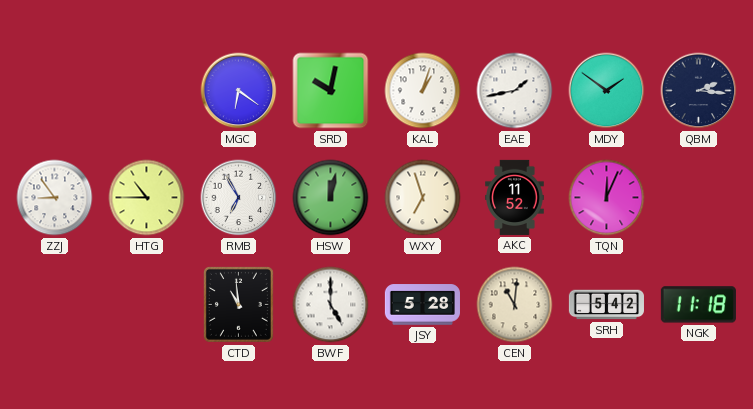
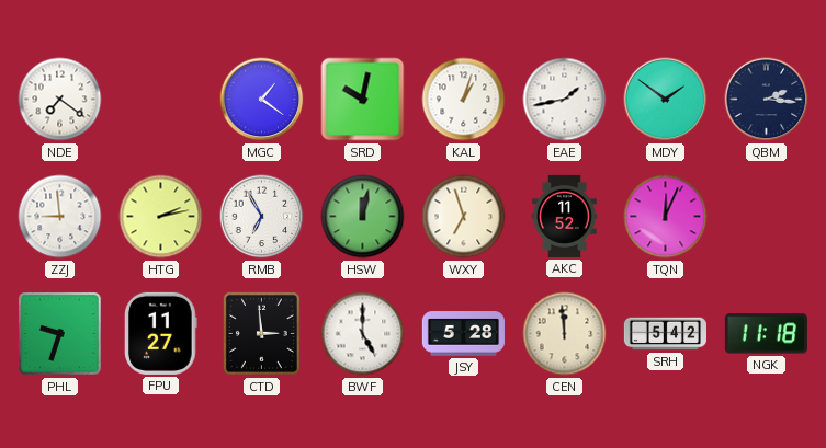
NDE: none -> 7:21 (60, 100)
MGC: 6:21 -> 1:21 (262, 100)
ZZJ: 8:54 -> 8:59 (60, 217)
HTG: 10:45 -> 2:13 (161, 217)
PHL: none -> 9:33 (59, 333)
FPU: none -> 11:27 (161, 333)
CTD: 10:59 -> 2:59 (261, 333)
CEN: 11:01 -> 11:59 (565, 334)
